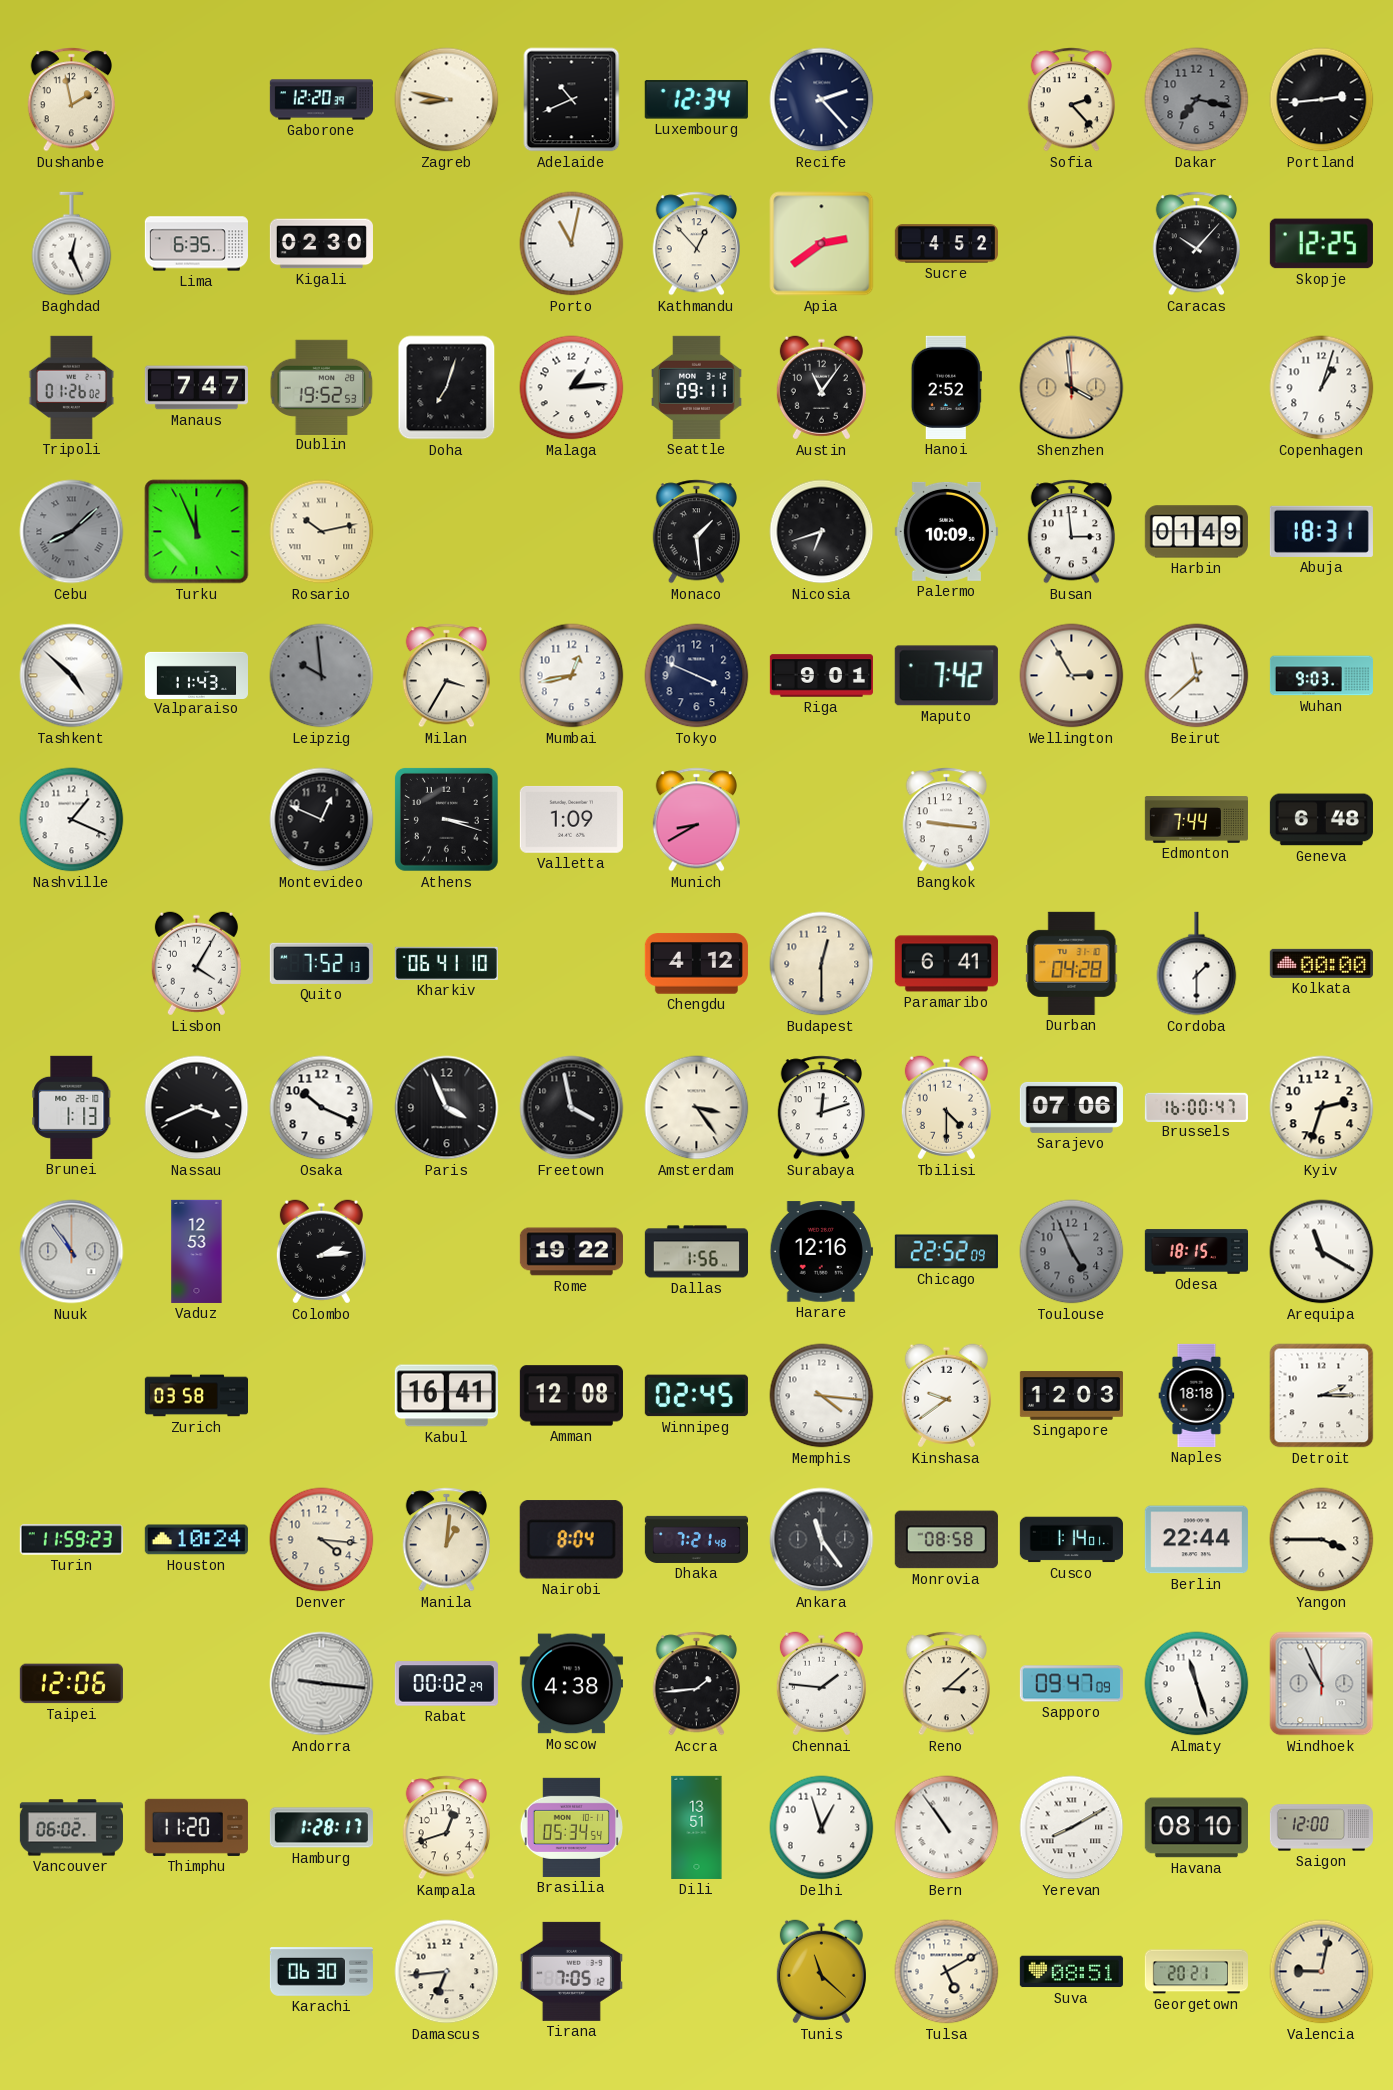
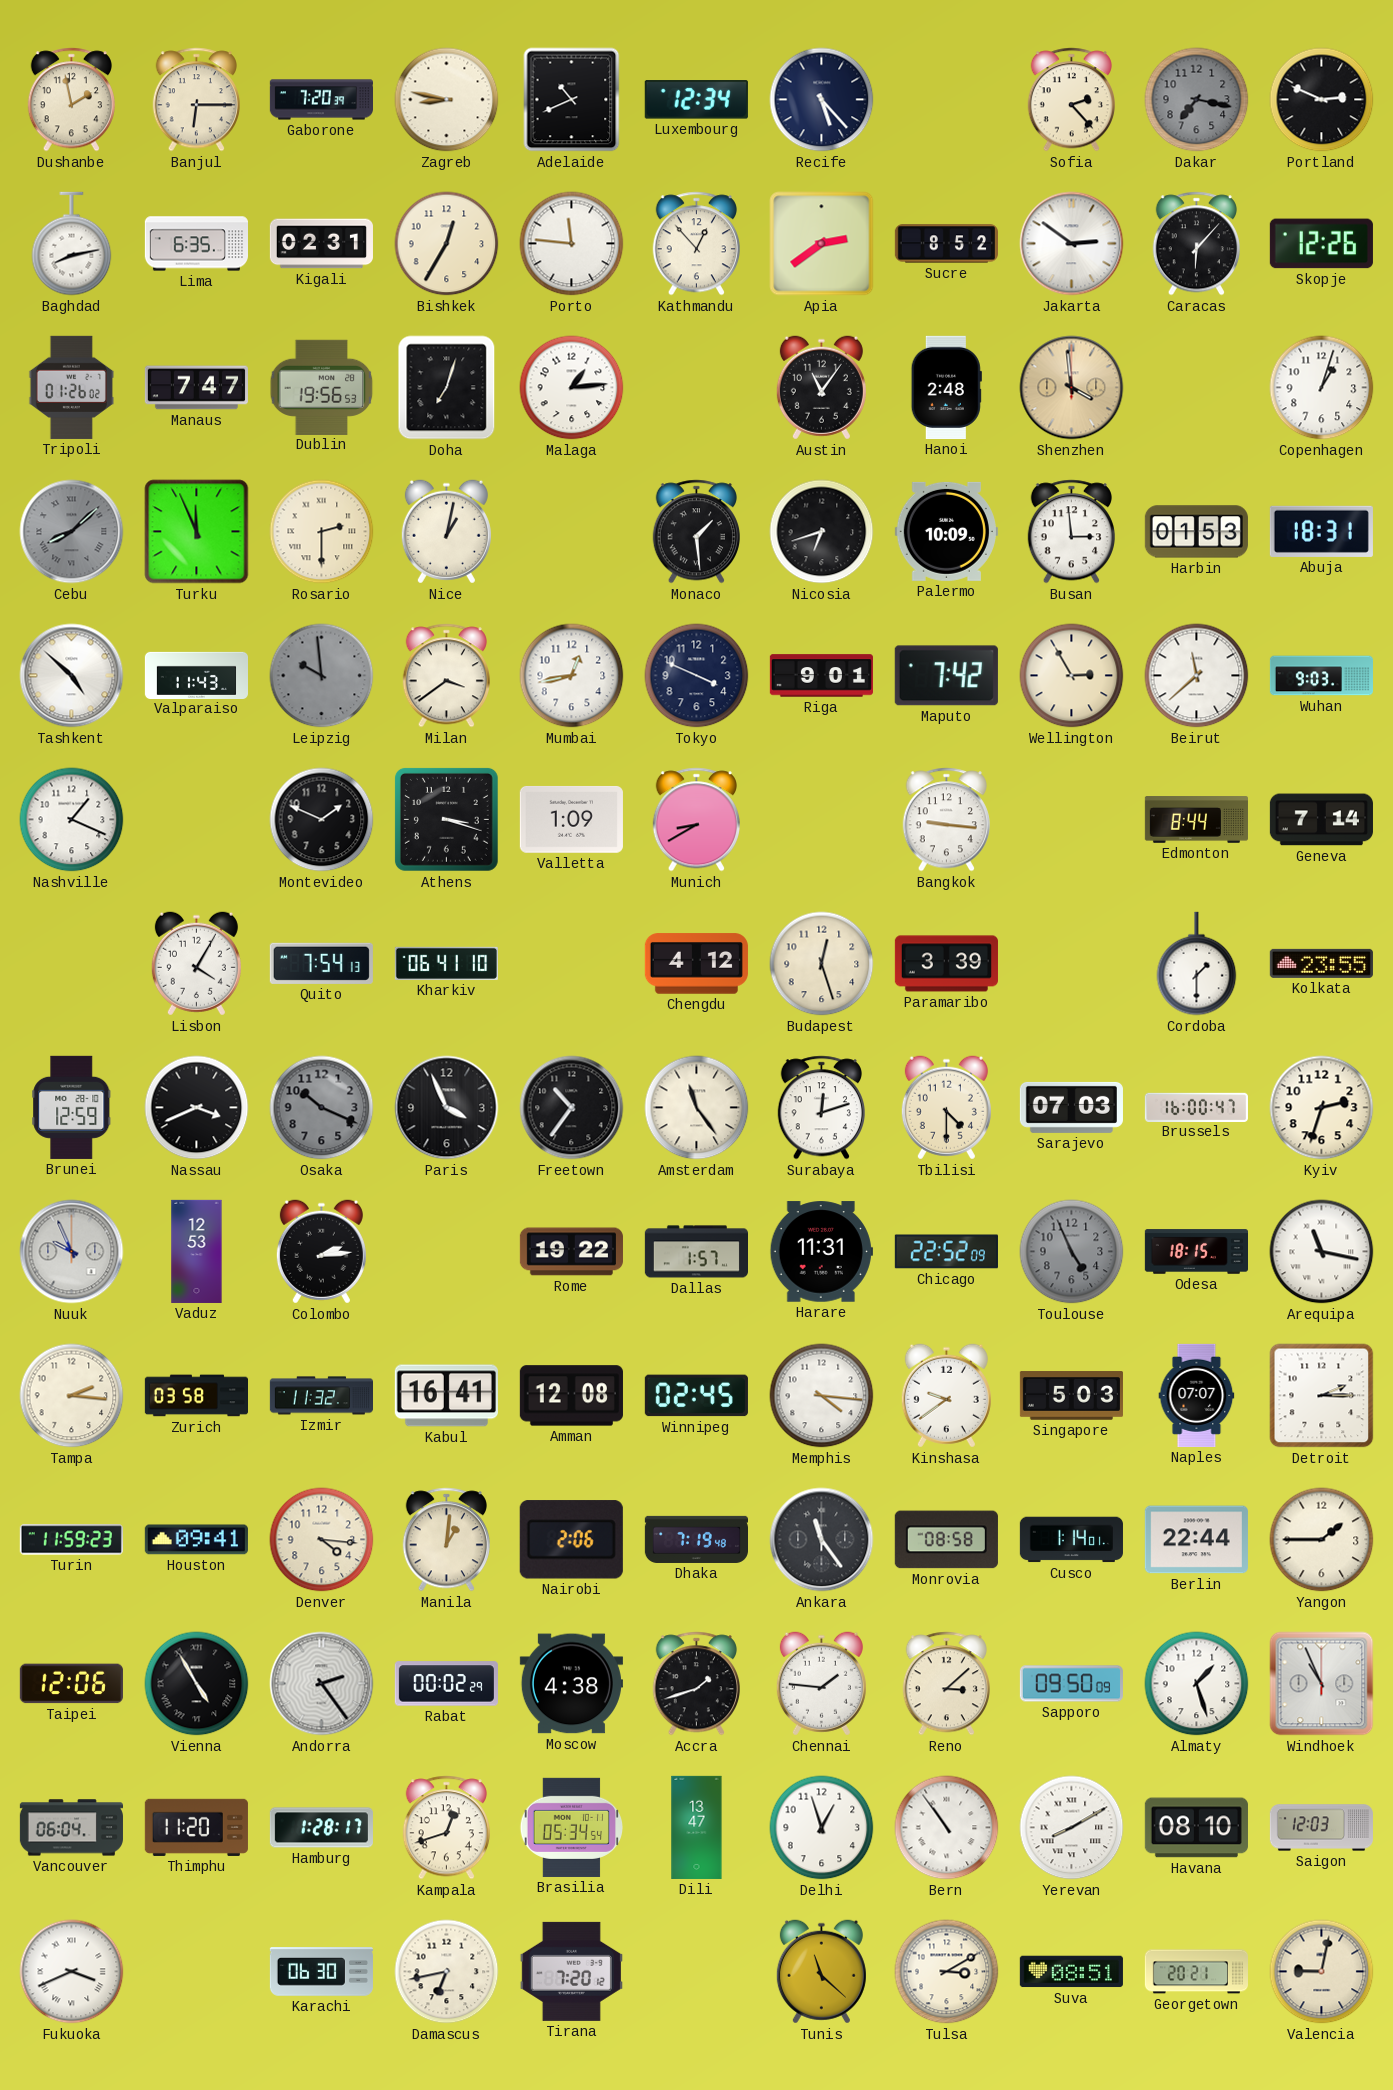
Banjul: none -> 6:15 (196, 100)
Gaborone: 12:20 -> 7:20 (321, 100)
Recife: 2:23 -> 5:23 (822, 100)
Portland: 2:44 -> 2:49 (1322, 100)
Baghdad: 12:26 -> 8:13 (72, 244)
Kigali: 02:30 -> 02:31 (321, 244)
Bishkek: none -> 12:35 (447, 244)
Porto: 11:02 -> 11:46 (572, 244)
Sucre: 4:52 -> 8:52 (946, 244)
Jakarta: none -> 2:51 (1072, 244)
Caracas: 10:07 -> 6:07 (1196, 244)
Skopje: 12:25 -> 12:26 (1321, 244)
Dublin: 19:52 -> 19:56 (322, 387)
Seattle: 09:11 -> none (697, 387)
Hanoi: 2:52 -> 2:48 (946, 387)
Rosario: 10:13 -> 2:30 (322, 532)
Nice: none -> 1:02 (446, 532)
Harbin: 01:49 -> 01:53 (1196, 532)
Milan: 3:35 -> 3:39 (446, 676)
Montevideo: 12:49 -> 1:49 (322, 820)
Edmonton: 7:44 -> 8:44 (1196, 820)
Geneva: 6:48 -> 7:14 (1321, 820)
Quito: 7:52 -> 7:54 (321, 963)
Budapest: 12:30 -> 12:27 (822, 964)
Paramaribo: 6:41 -> 3:39 (946, 964)
Durban: 04:28 -> none (1072, 963)
Kolkata: 00:00 -> 23:55 (1321, 963)
Brunei: 1:13 -> 12:59 (72, 1107)
Osaka dial: white -> grey (322, 1108)
Freetown: 3:58 -> 10:36 (572, 1108)
Amsterdam: 3:24 -> 11:24 (697, 1108)
Sarajevo: 07:06 -> 07:03 (1071, 1107)
Nuuk: 10:54 -> 9:56 (72, 1252)
Dallas: 1:56 -> 1:57 (696, 1252)
Harare: 12:16 -> 11:31 (821, 1252)
Arequipa: 11:20 -> 11:17 (1322, 1252)
Tampa: none -> 2:16 (72, 1396)
Izmir: none -> 11:32 (321, 1396)
Singapore: 12:03 -> 5:03 (1071, 1396)
Naples: 18:18 -> 07:07 (1197, 1395)
Houston: 10:24 -> 09:41 (196, 1540)
Nairobi: 8:04 -> 2:06 (571, 1540)
Dhaka: 7:21 -> 7:19 (696, 1539)
Yangon: 3:45 -> 1:45 (1322, 1540)
Vienna: none -> 4:55 (197, 1684)
Andorra: 9:16 -> 2:24 (322, 1684)
Accra: 1:44 -> 1:42 (696, 1684)
Sapporo: 09:47 -> 09:50 (1071, 1684)
Almaty: 11:27 -> 1:27 (1197, 1684)
Vancouver: 06:02 -> 06:04 (71, 1828)
Dili: 13:51 -> 13:47 (697, 1827)
Saigon: 12:00 -> 12:03 (1321, 1828)
Fukuoka: none -> 3:41 (72, 1972)
Damascus: 6:44 -> 6:43 (447, 1972)
Tirana: 7:05 -> 7:20 (571, 1971)
Tulsa: 5:10 -> 3:10 (947, 1972)
